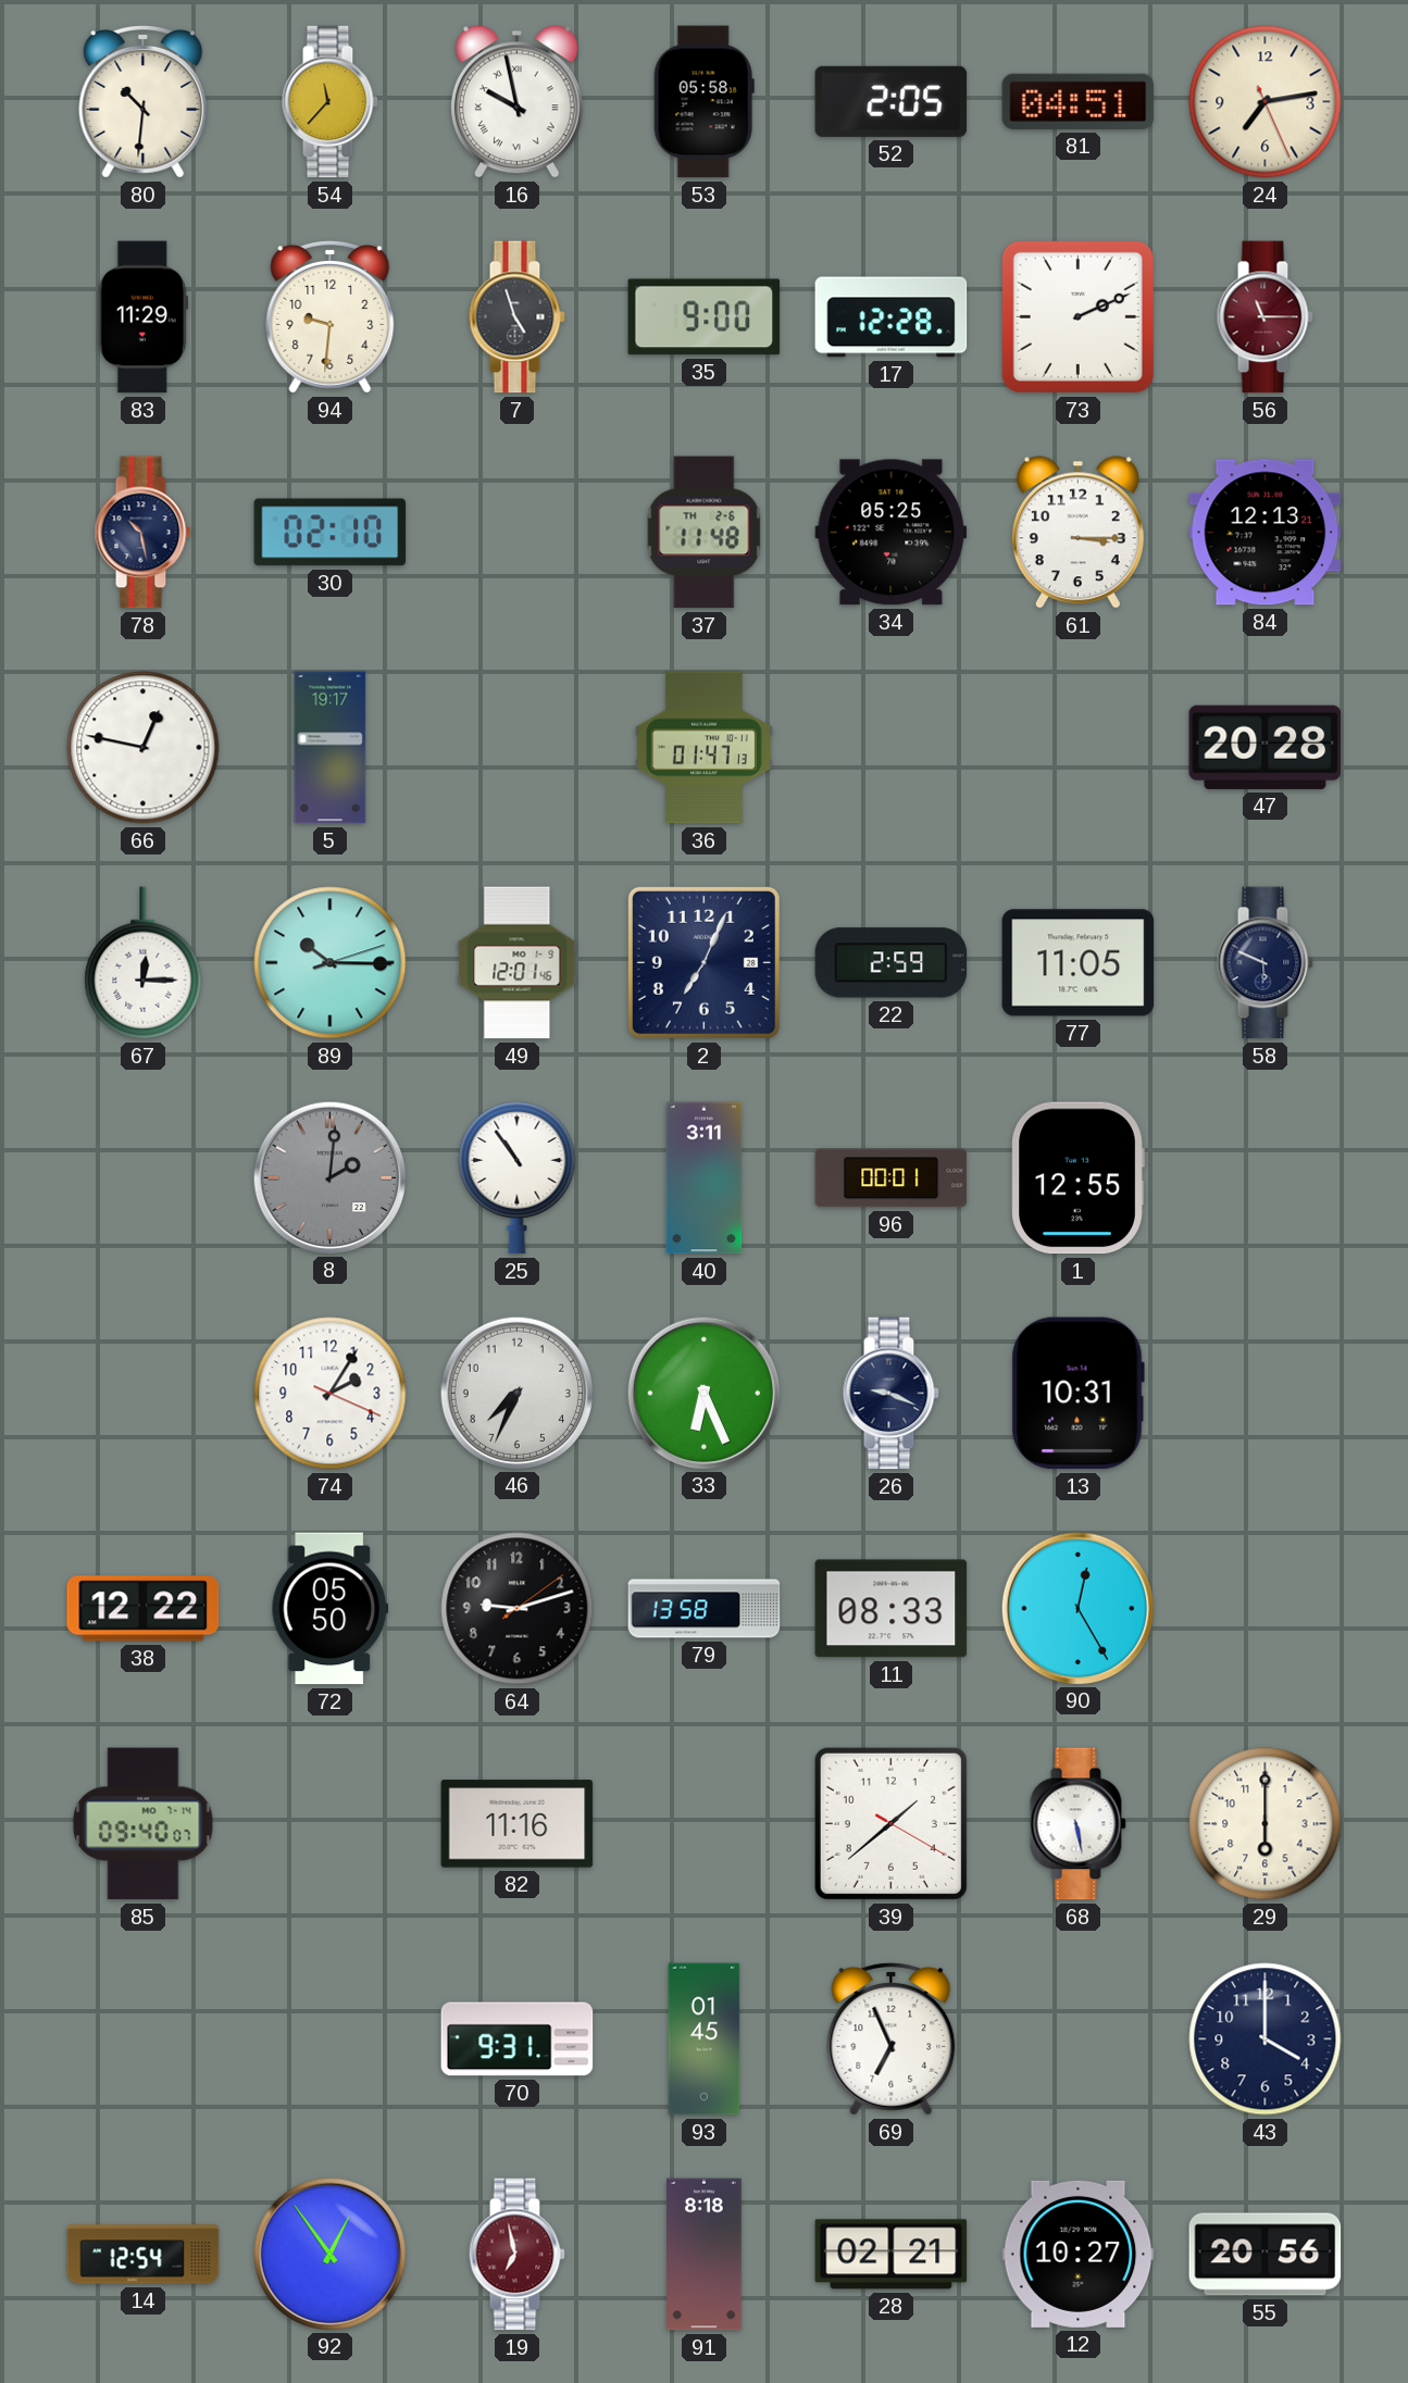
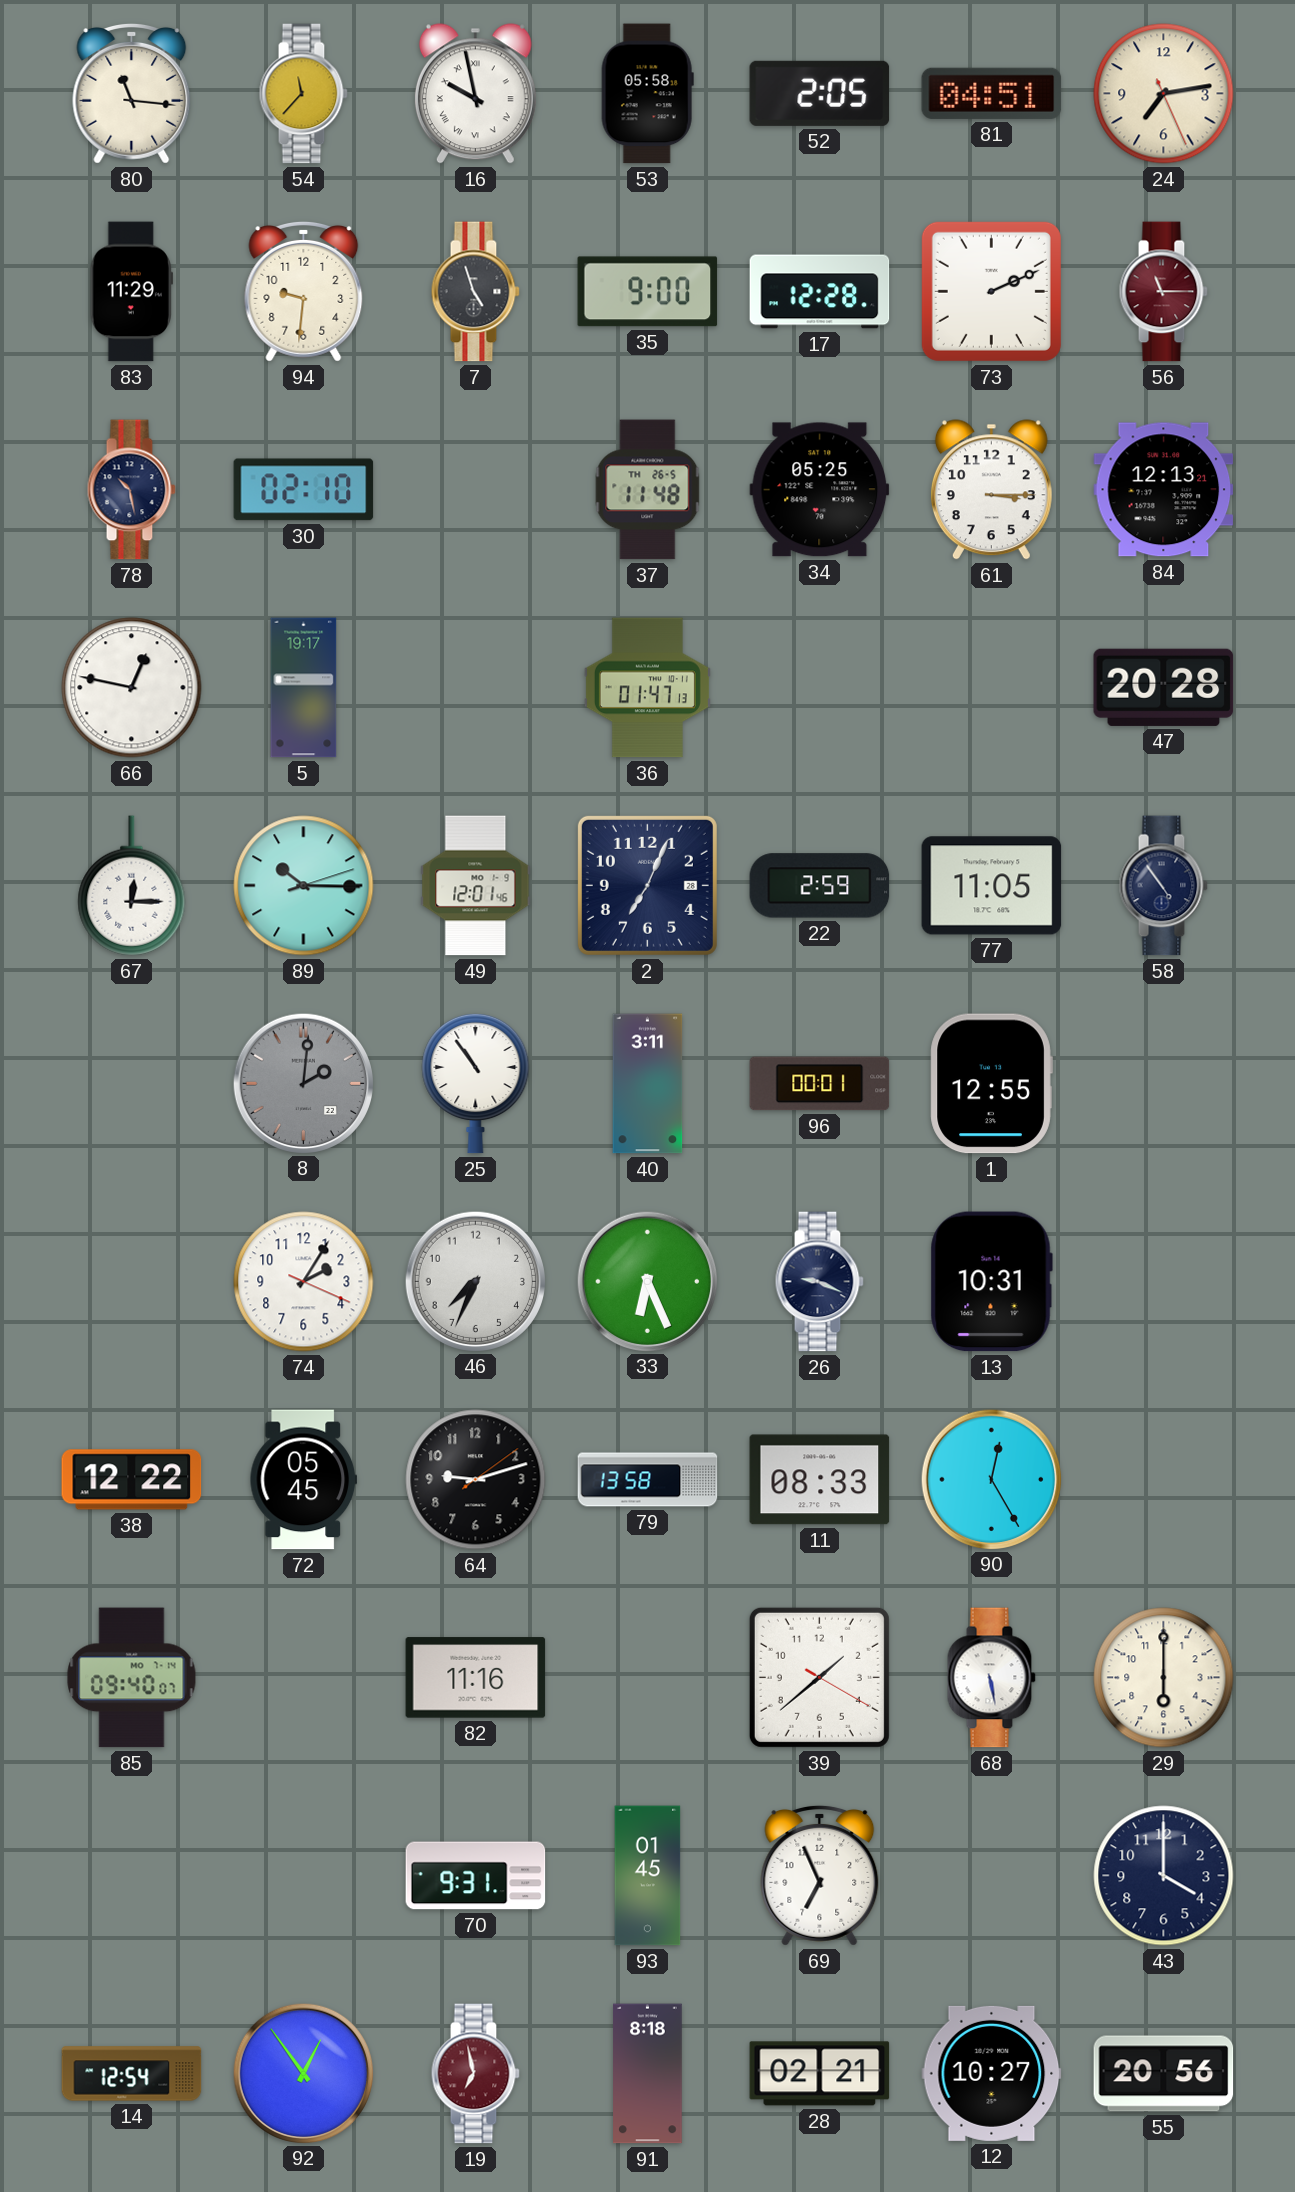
80: 10:31 -> 11:16 (132, 93)
37 date: TH 2-6 -> TH 26-5 (648, 490)
58: 5:49 -> 4:54 (1163, 886)
72: 05:50 -> 05:45 (303, 1480)
